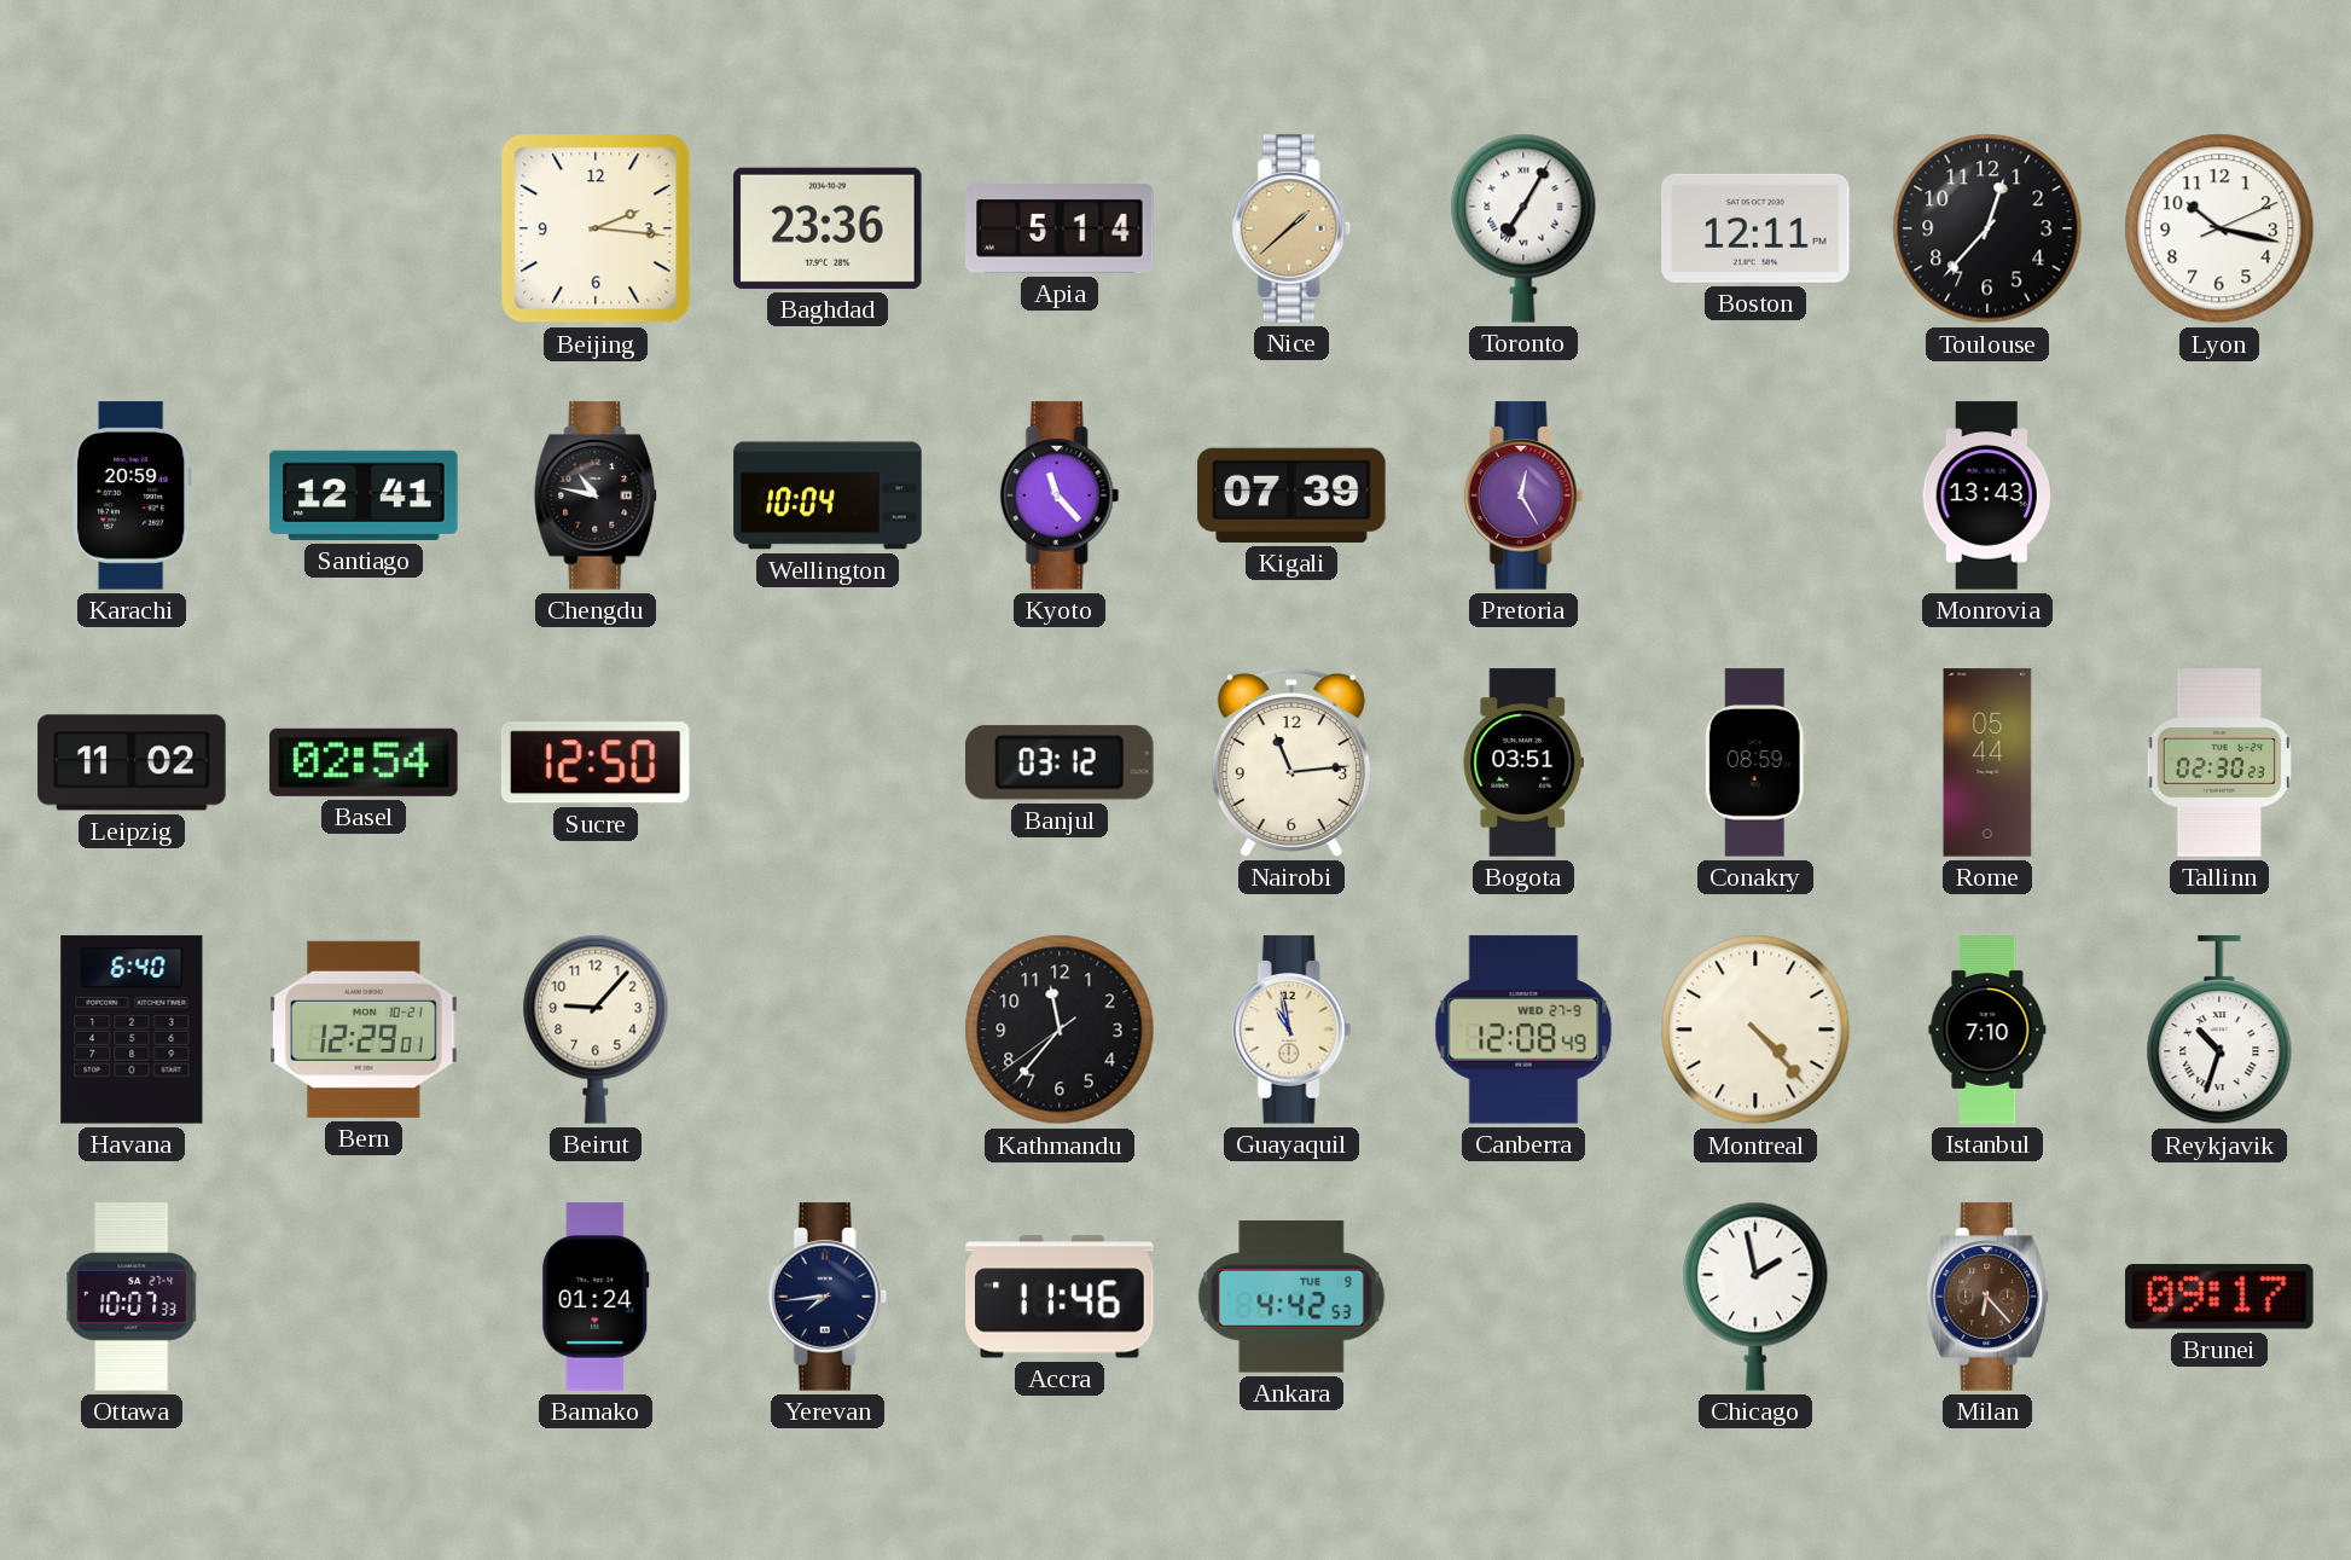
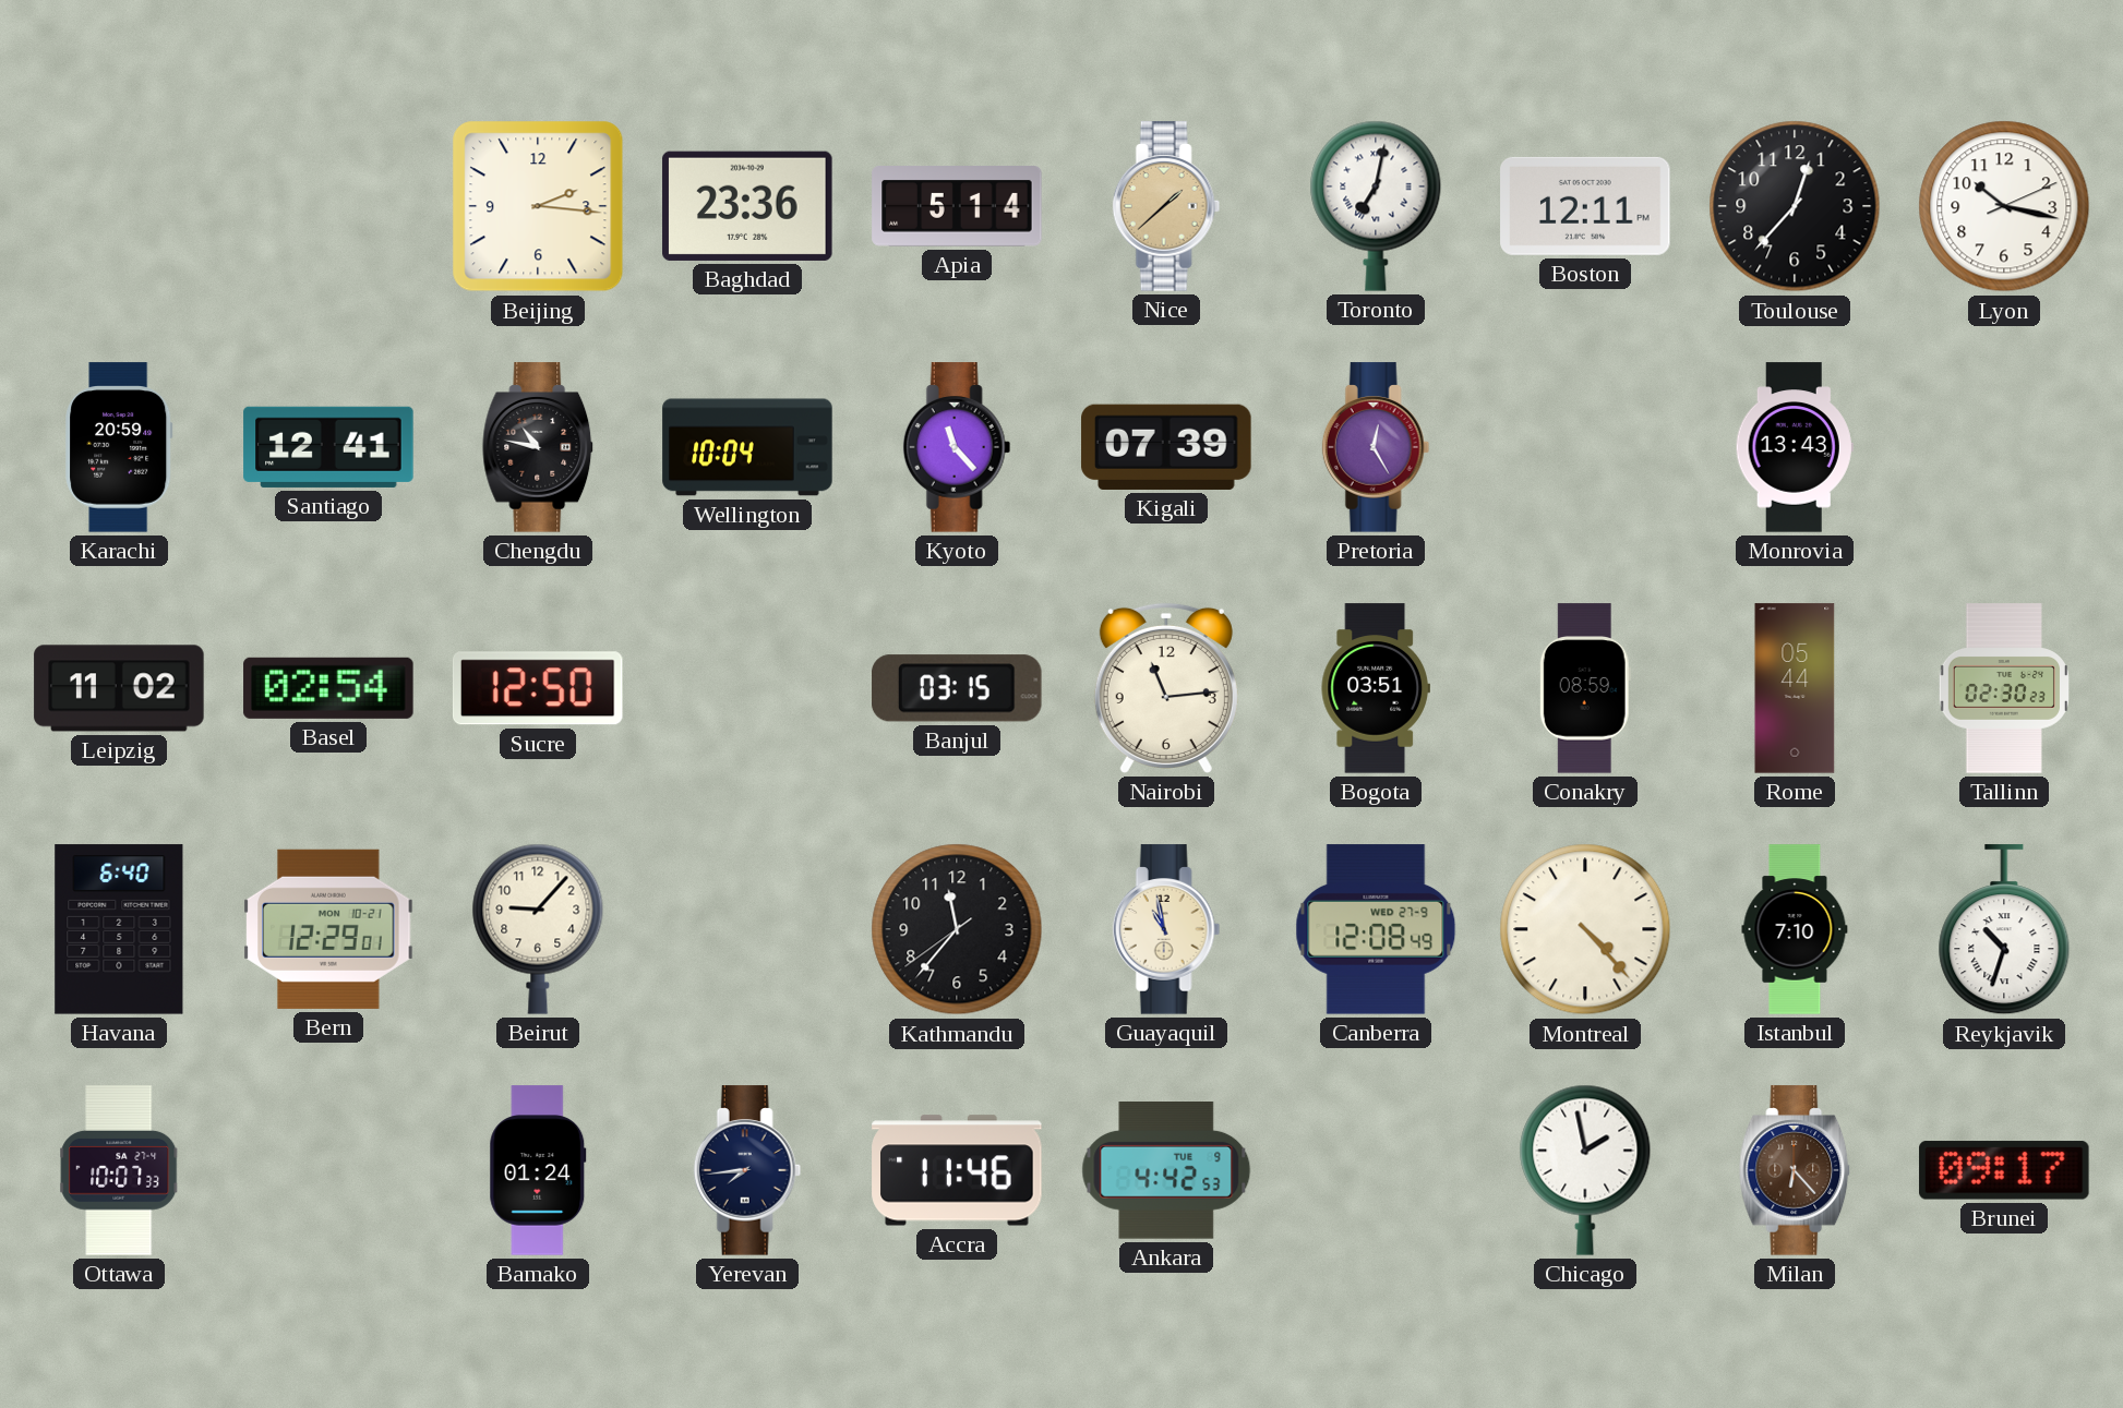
Toronto: 7:05 -> 7:02 (1376, 206)
Banjul: 03:12 -> 03:15 (958, 688)
